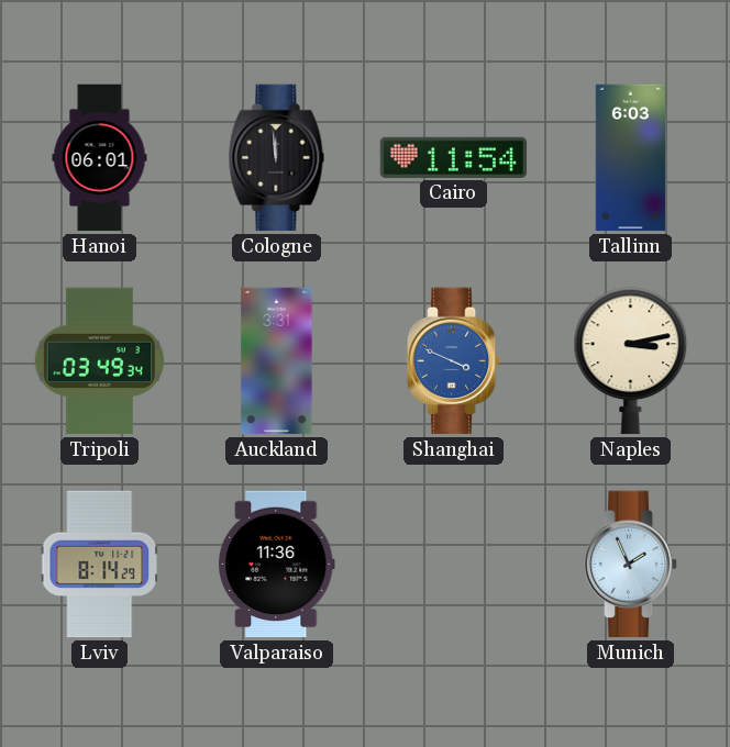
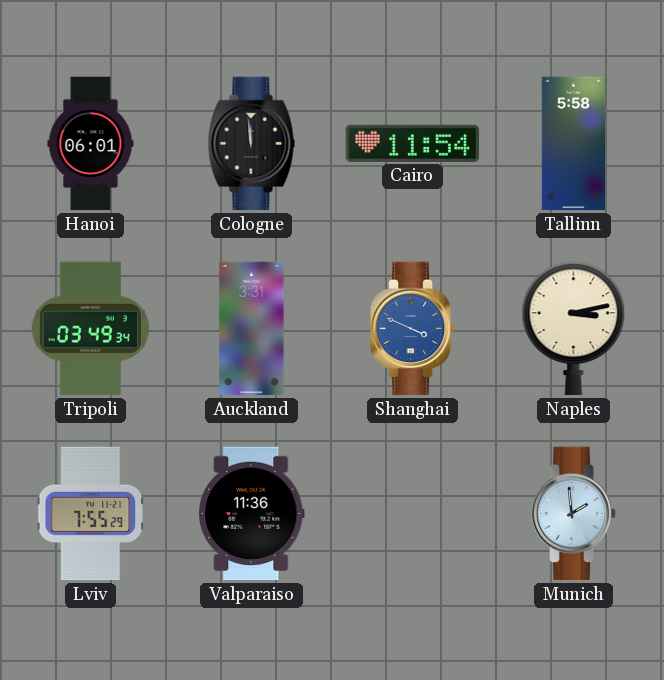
Tallinn: 6:03 -> 5:58 (573, 144)
Lviv: 8:14 -> 7:55 (91, 514)
Munich: 1:56 -> 1:59 (574, 514)
